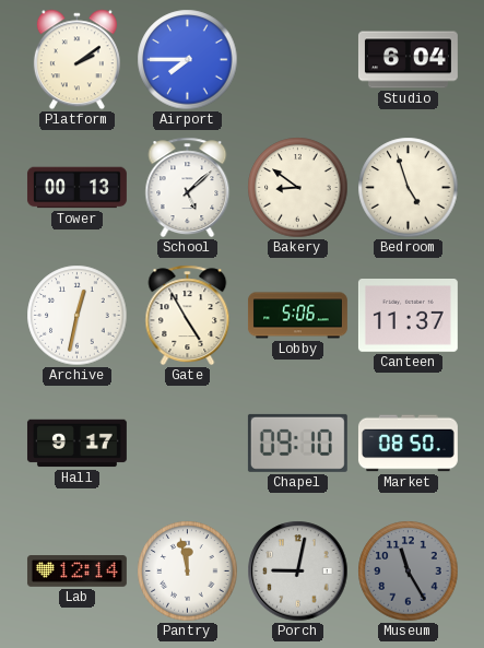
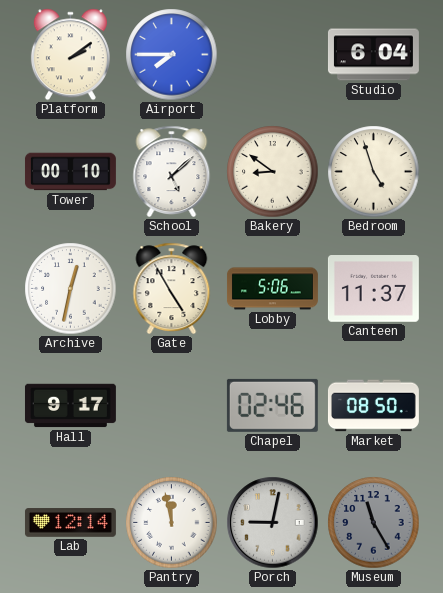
Tower: 00:13 -> 00:10 (70, 172)
Chapel: 09:10 -> 02:46 (272, 405)
